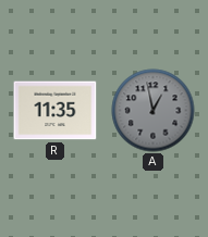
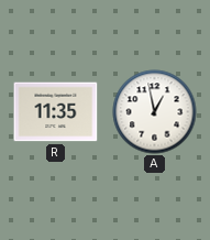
A dial: grey -> white (155, 112)
